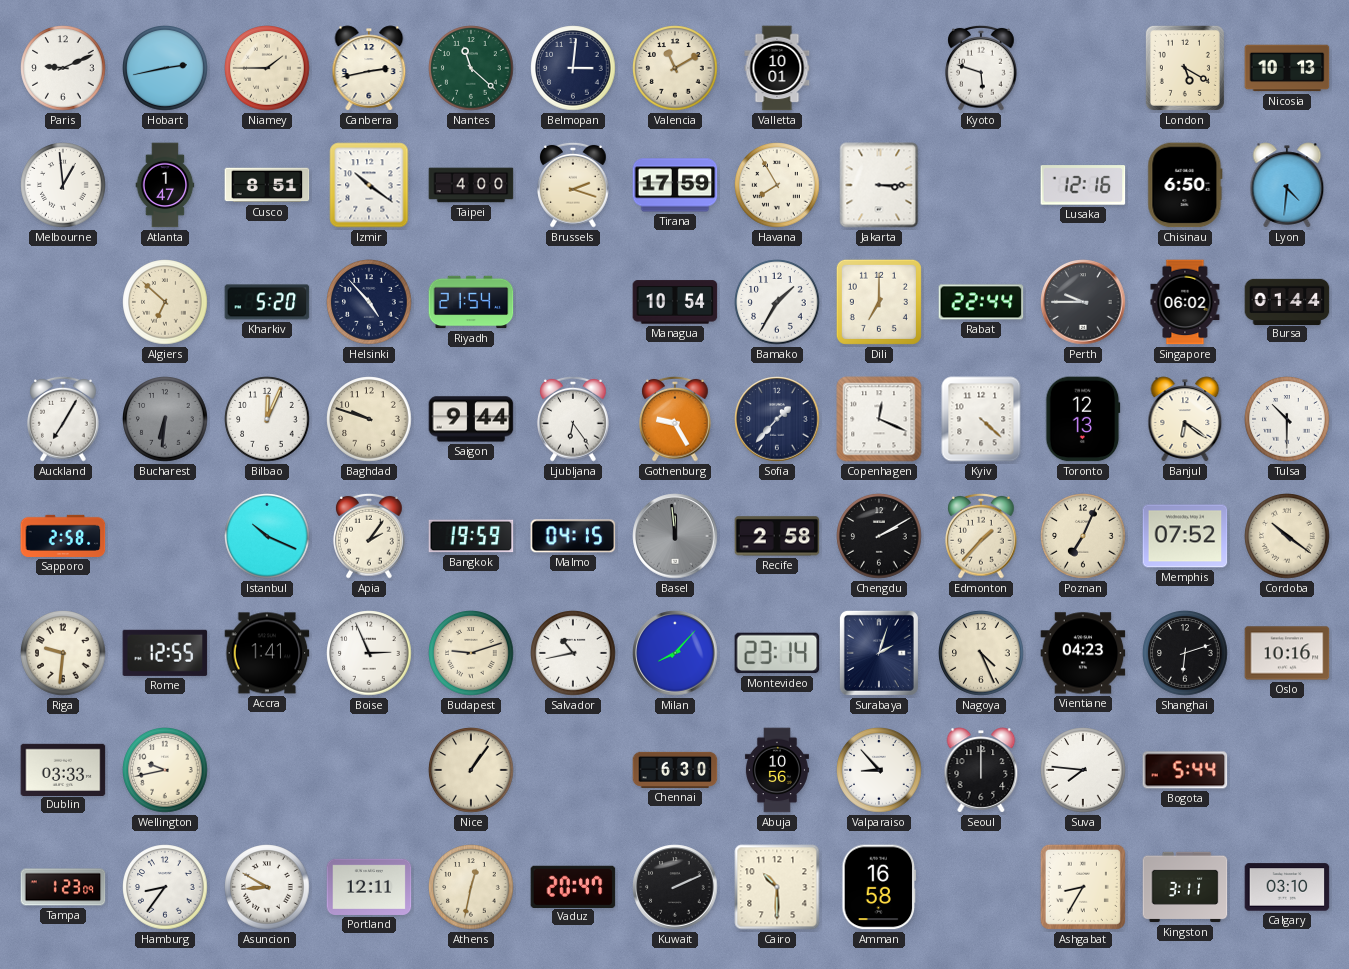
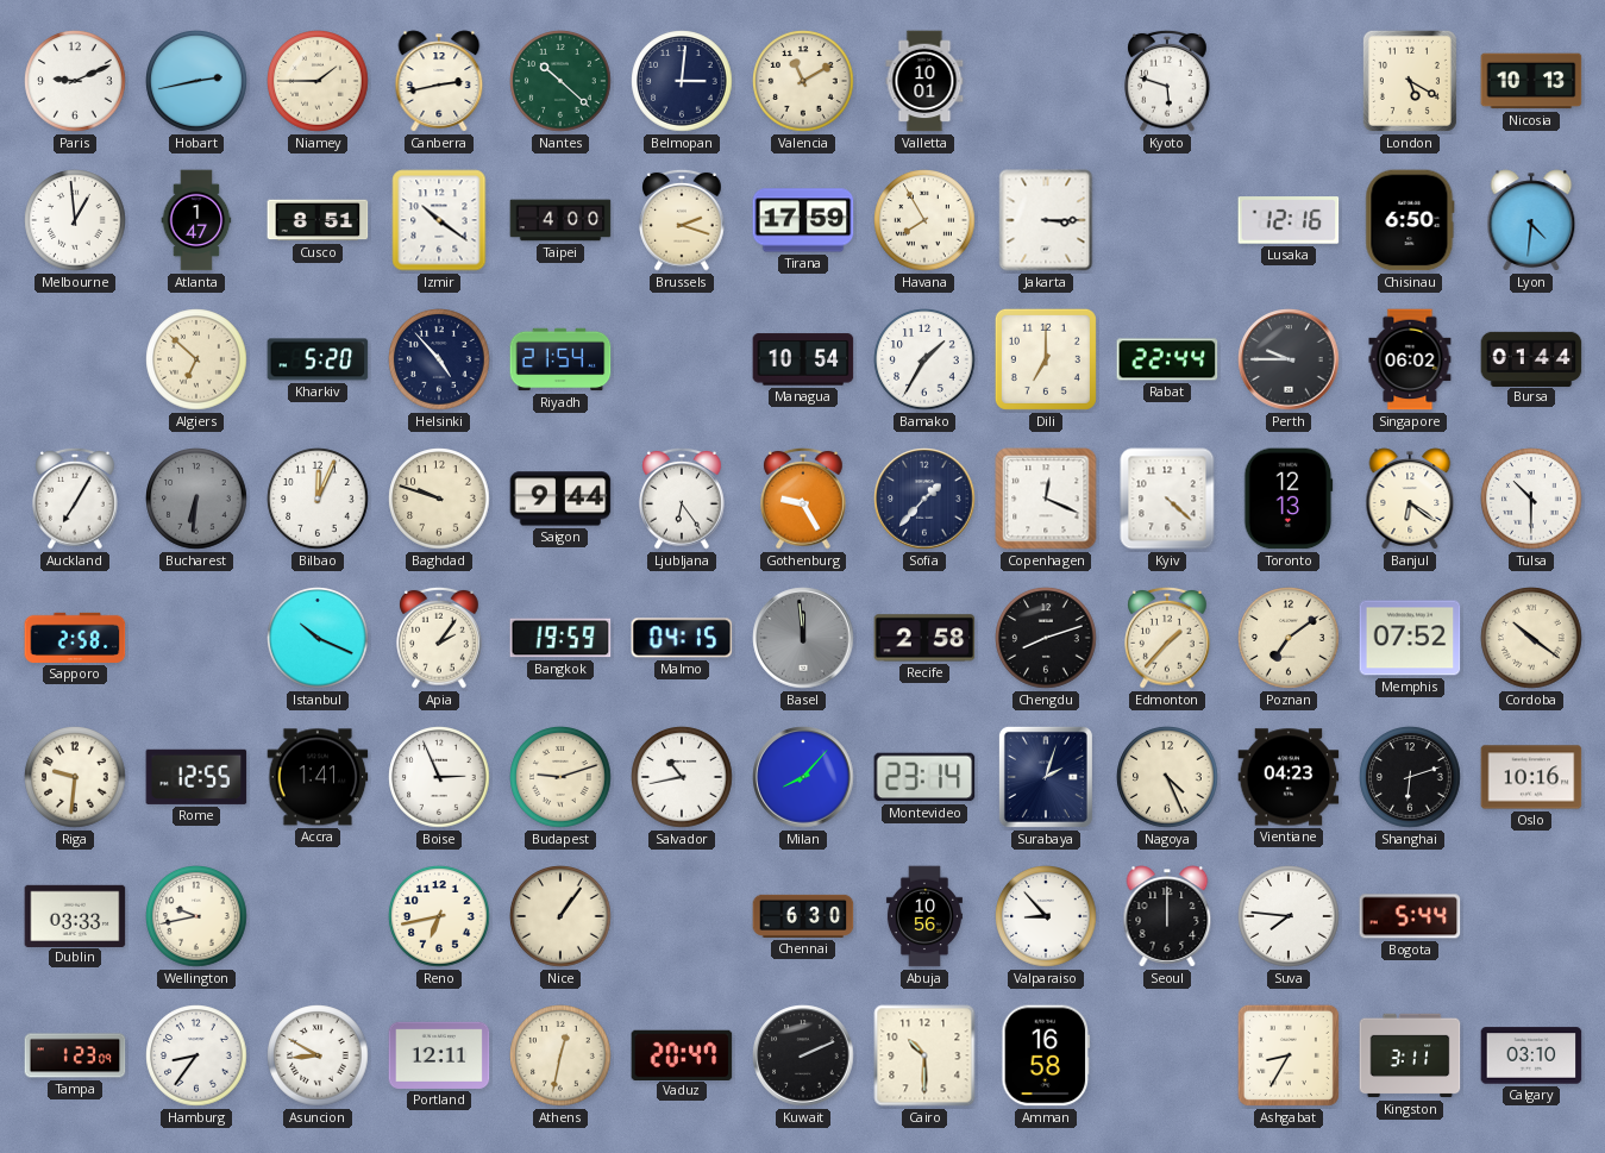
Nantes: 11:22 -> 10:22 (560, 81)
Chengdu: 2:10 -> 8:12 (1046, 638)
Poznan: 7:04 -> 7:09 (1289, 638)
Reno: none -> 6:43 (439, 916)
